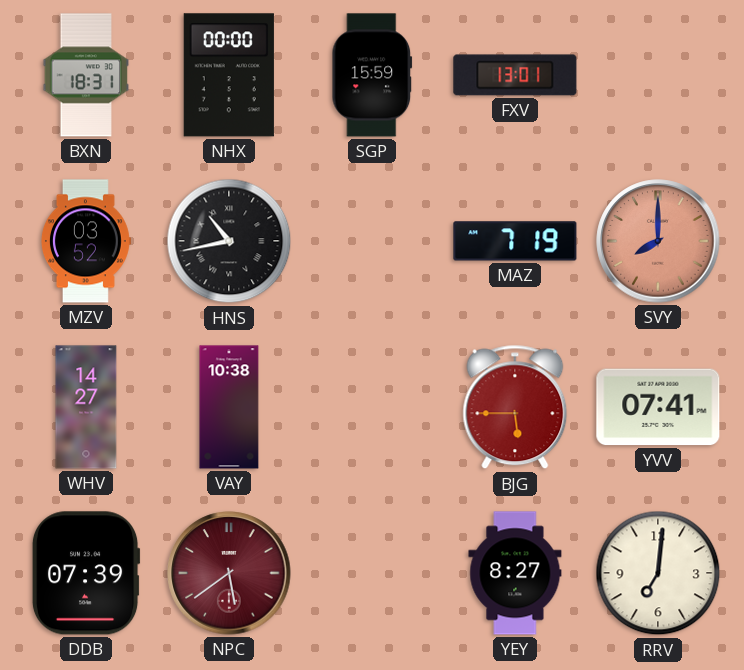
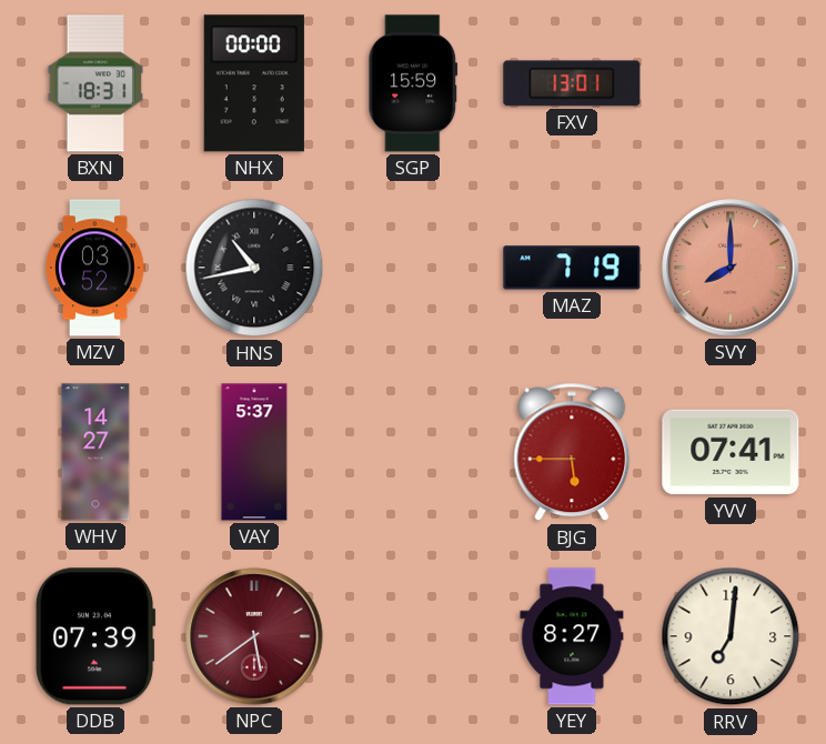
VAY: 10:38 -> 5:37 (254, 452)
